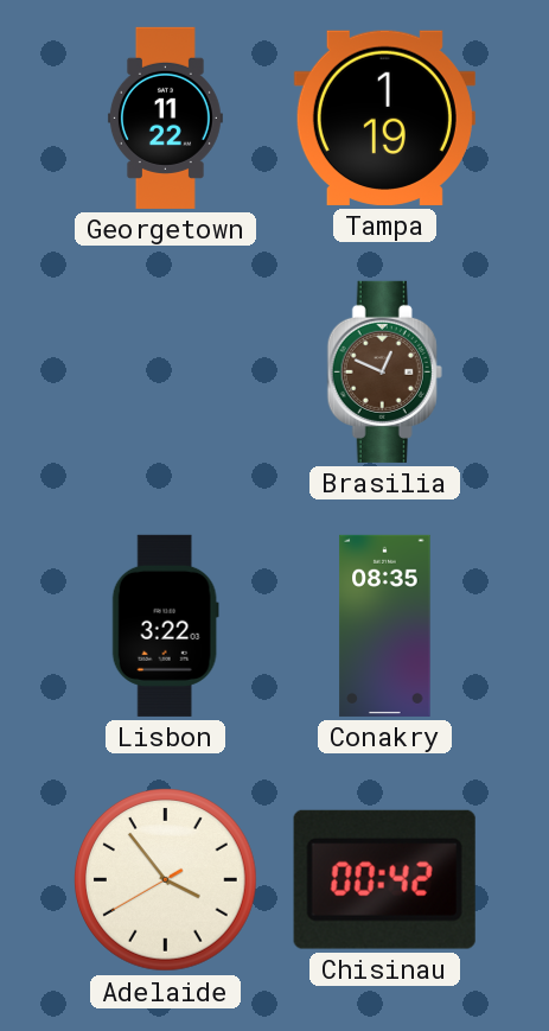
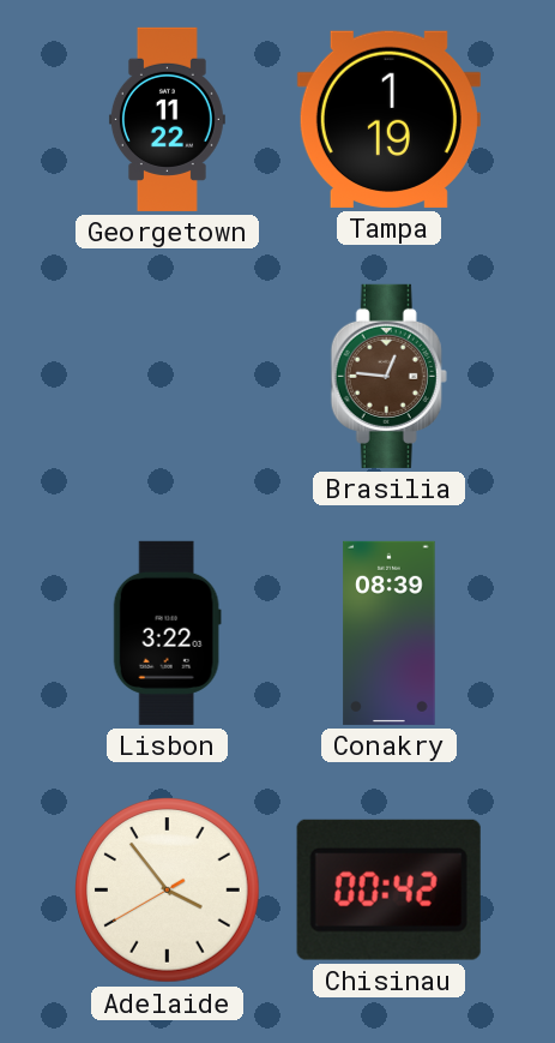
Brasilia: 12:49 -> 12:46 (388, 376)
Conakry: 08:35 -> 08:39 (390, 633)
